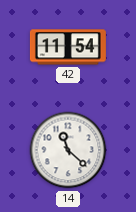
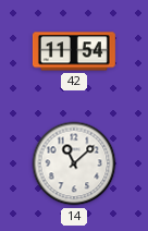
14: 11:22 -> 11:08 (74, 163)
